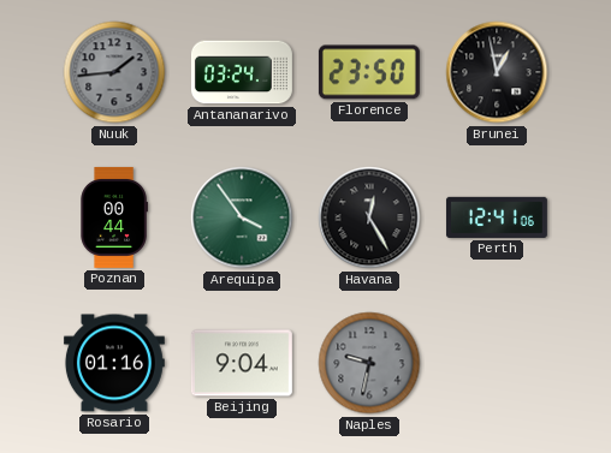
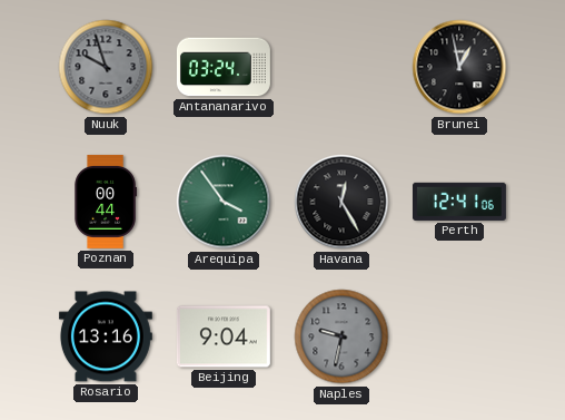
Nuuk: 1:44 -> 9:57 (106, 67)
Florence: 23:50 -> none (369, 72)
Rosario: 01:16 -> 13:16 (106, 336)
